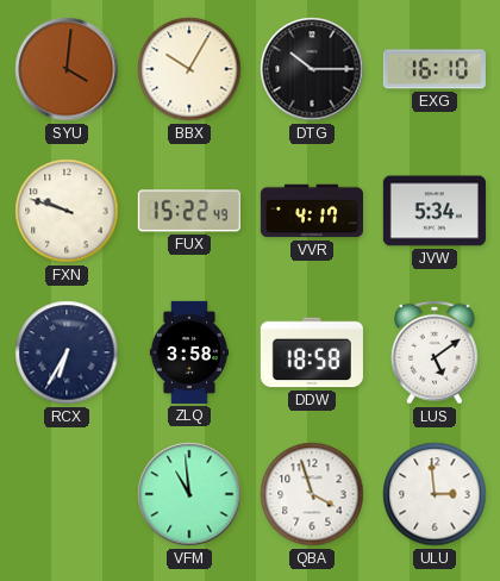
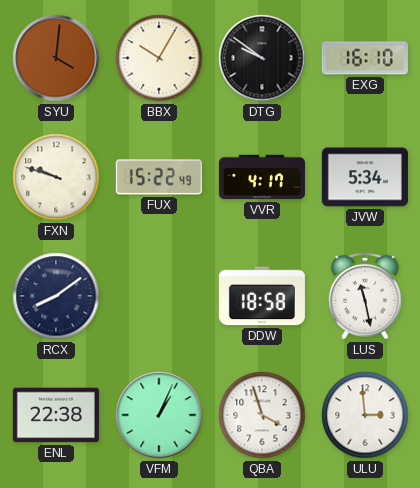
DTG: 10:15 -> 9:51 (262, 58)
RCX: 6:35 -> 8:09 (56, 296)
ZLQ: 3:58 -> none (189, 352)
LUS: 5:09 -> 11:28 (366, 296)
ENL: none -> 22:38 (56, 415)
VFM: 10:59 -> 1:04 (159, 415)
